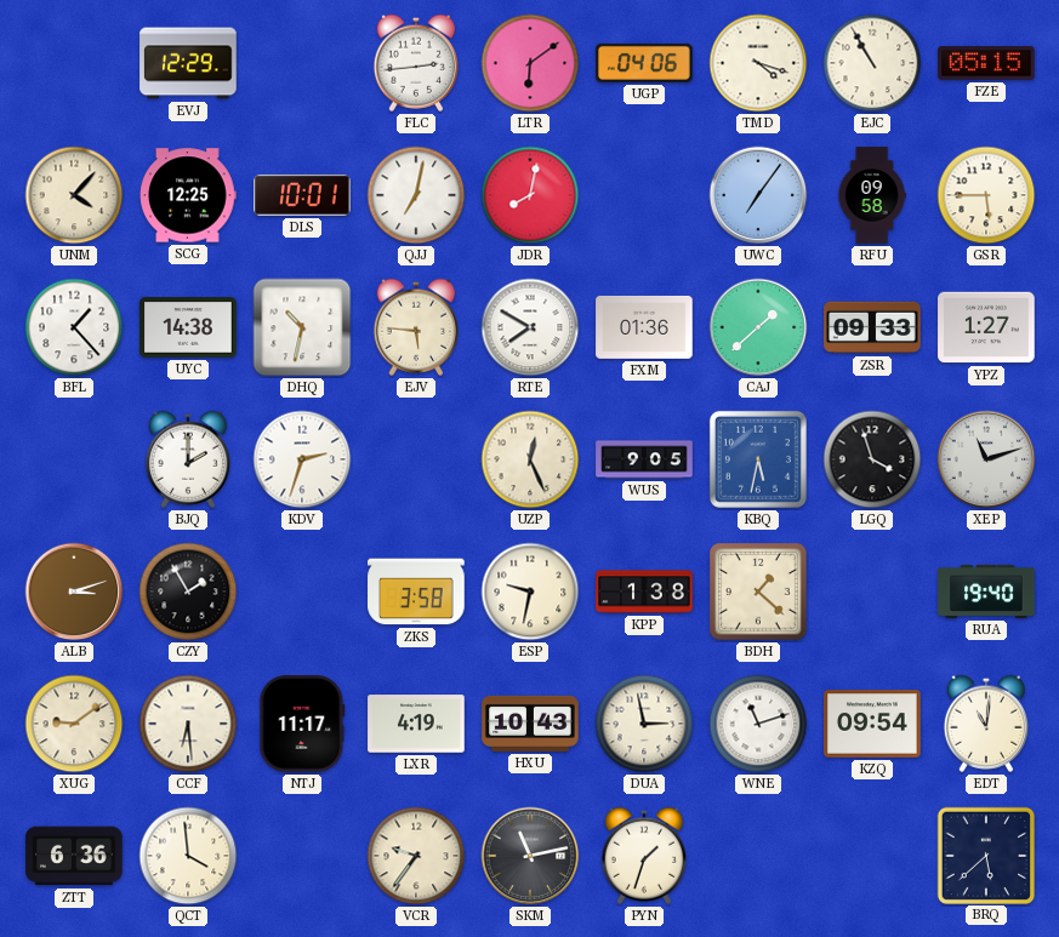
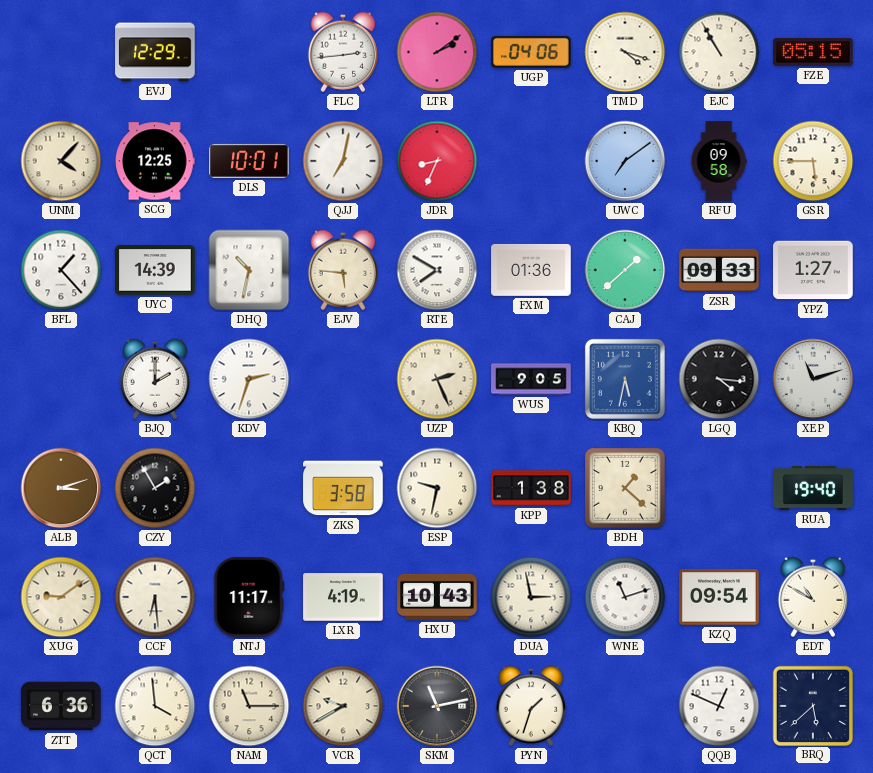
LTR: 6:09 -> 2:09 (437, 52)
JDR: 8:02 -> 8:34 (437, 161)
UWC: 7:06 -> 7:09 (625, 161)
UYC: 14:38 -> 14:39 (155, 270)
UZP: 12:26 -> 2:26 (437, 379)
LGQ: 3:57 -> 4:16 (719, 379)
EDT: 11:01 -> 10:50 (813, 597)
NAM: none -> 11:15 (249, 706)
VCR: 9:36 -> 9:40 (343, 706)
QQB: none -> 12:49 (719, 706)
